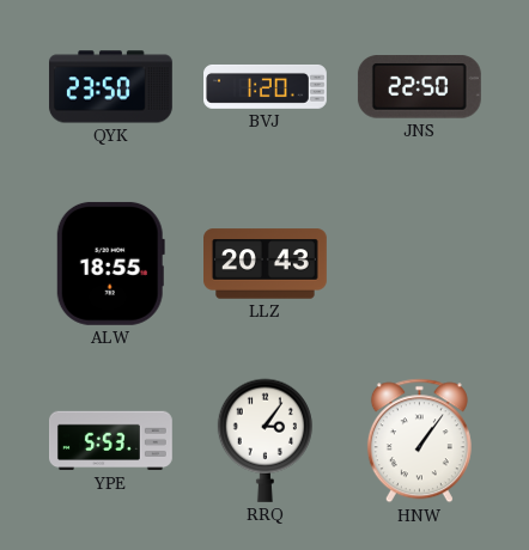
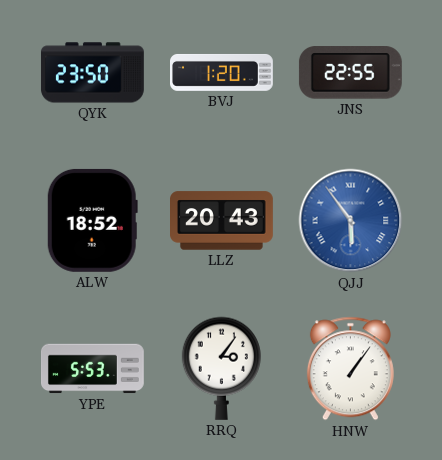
JNS: 22:50 -> 22:55 (350, 73)
ALW: 18:55 -> 18:52 (92, 220)
QJJ: none -> 5:54 (351, 221)
